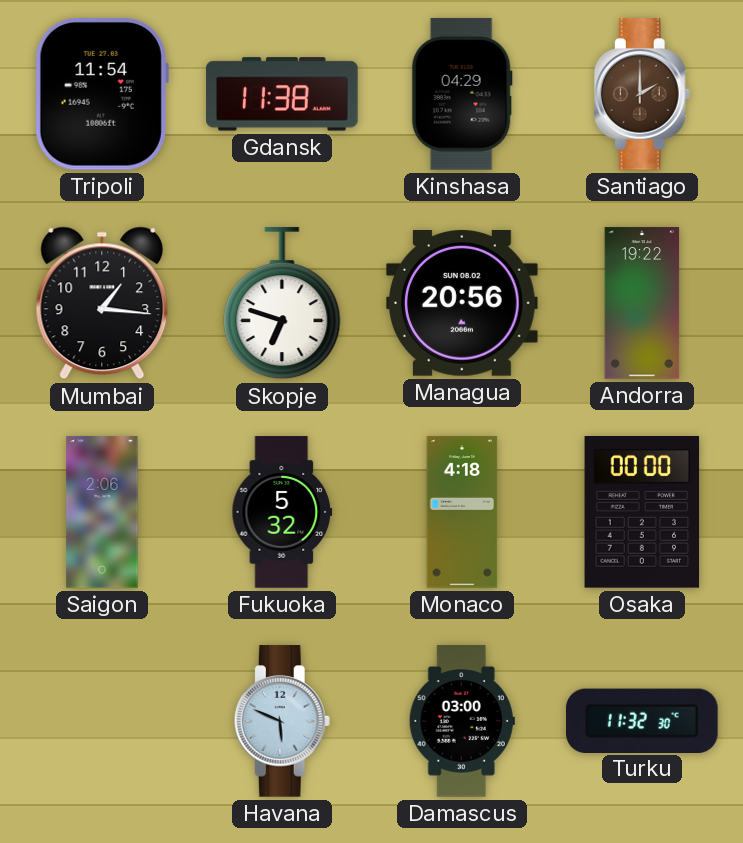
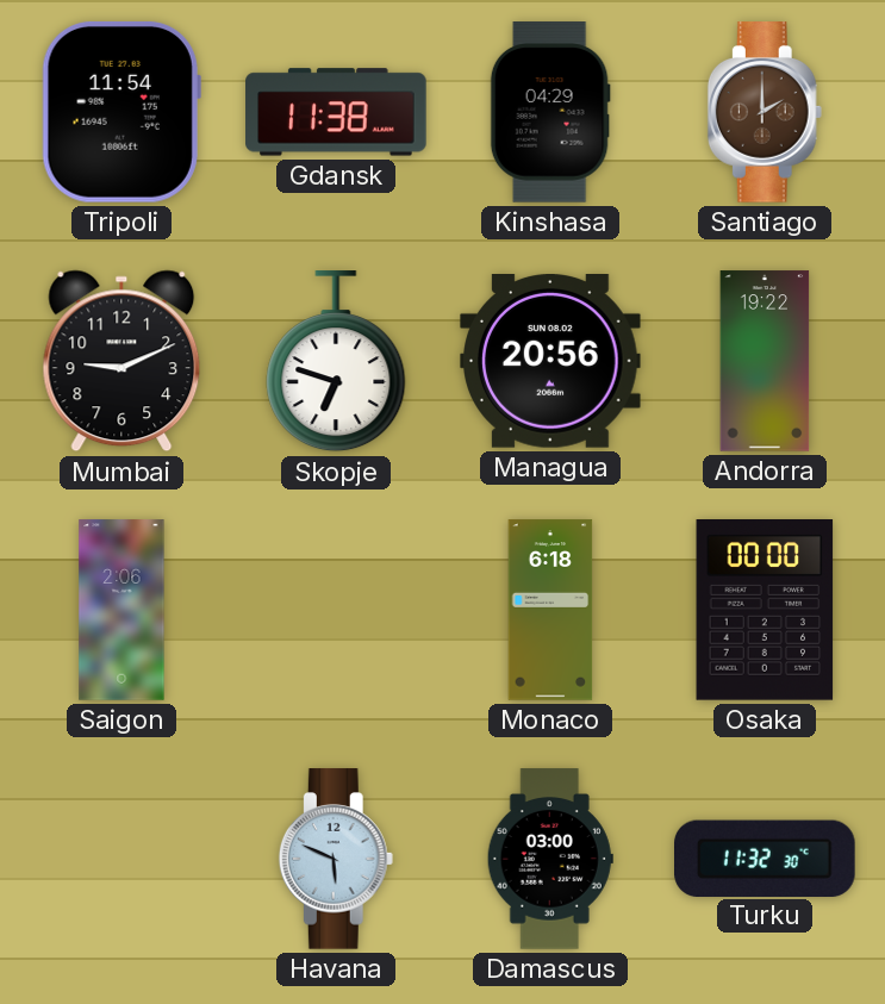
Mumbai: 1:16 -> 9:11 (121, 361)
Fukuoka: 5:32 -> none (282, 512)
Monaco: 4:18 -> 6:18 (550, 610)
